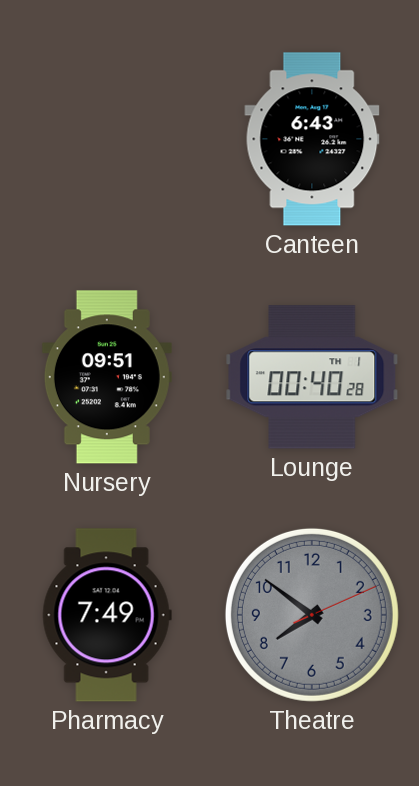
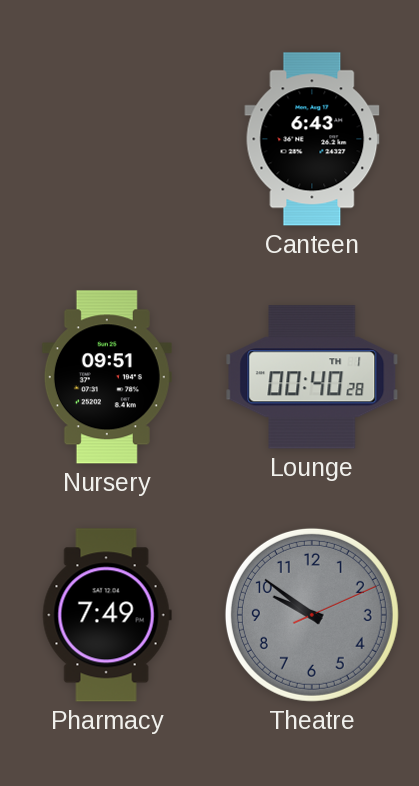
Theatre: 7:51 -> 9:51 (312, 615)
